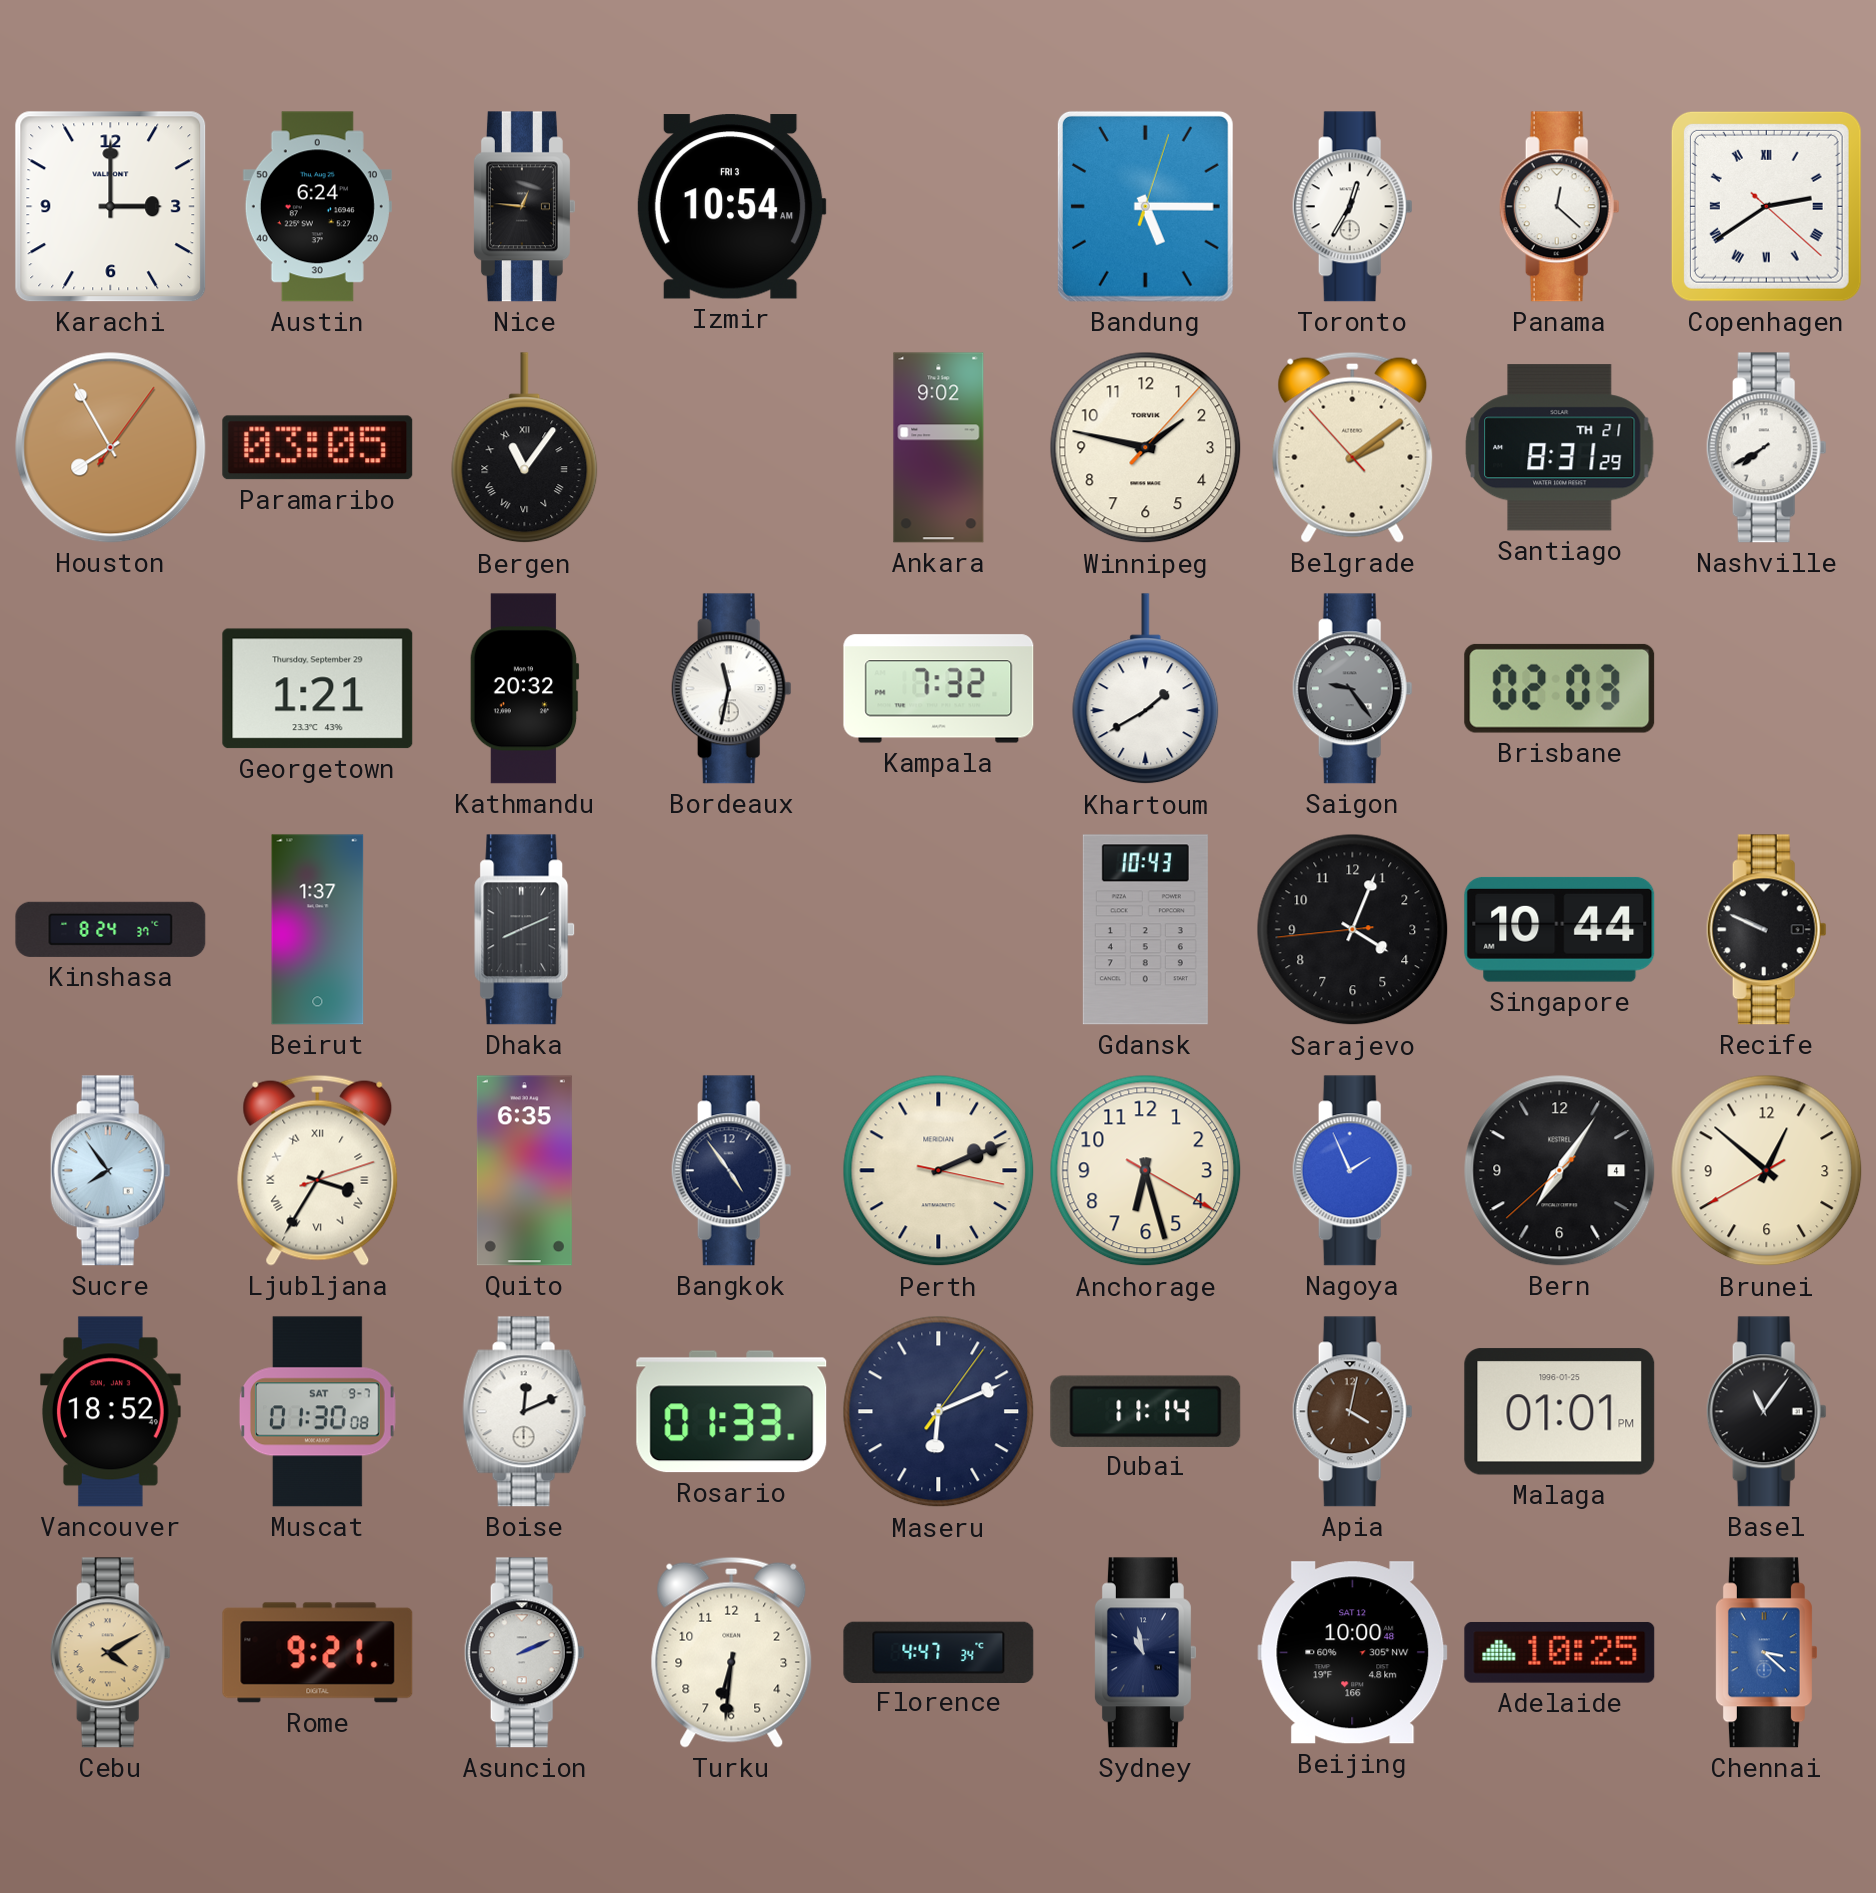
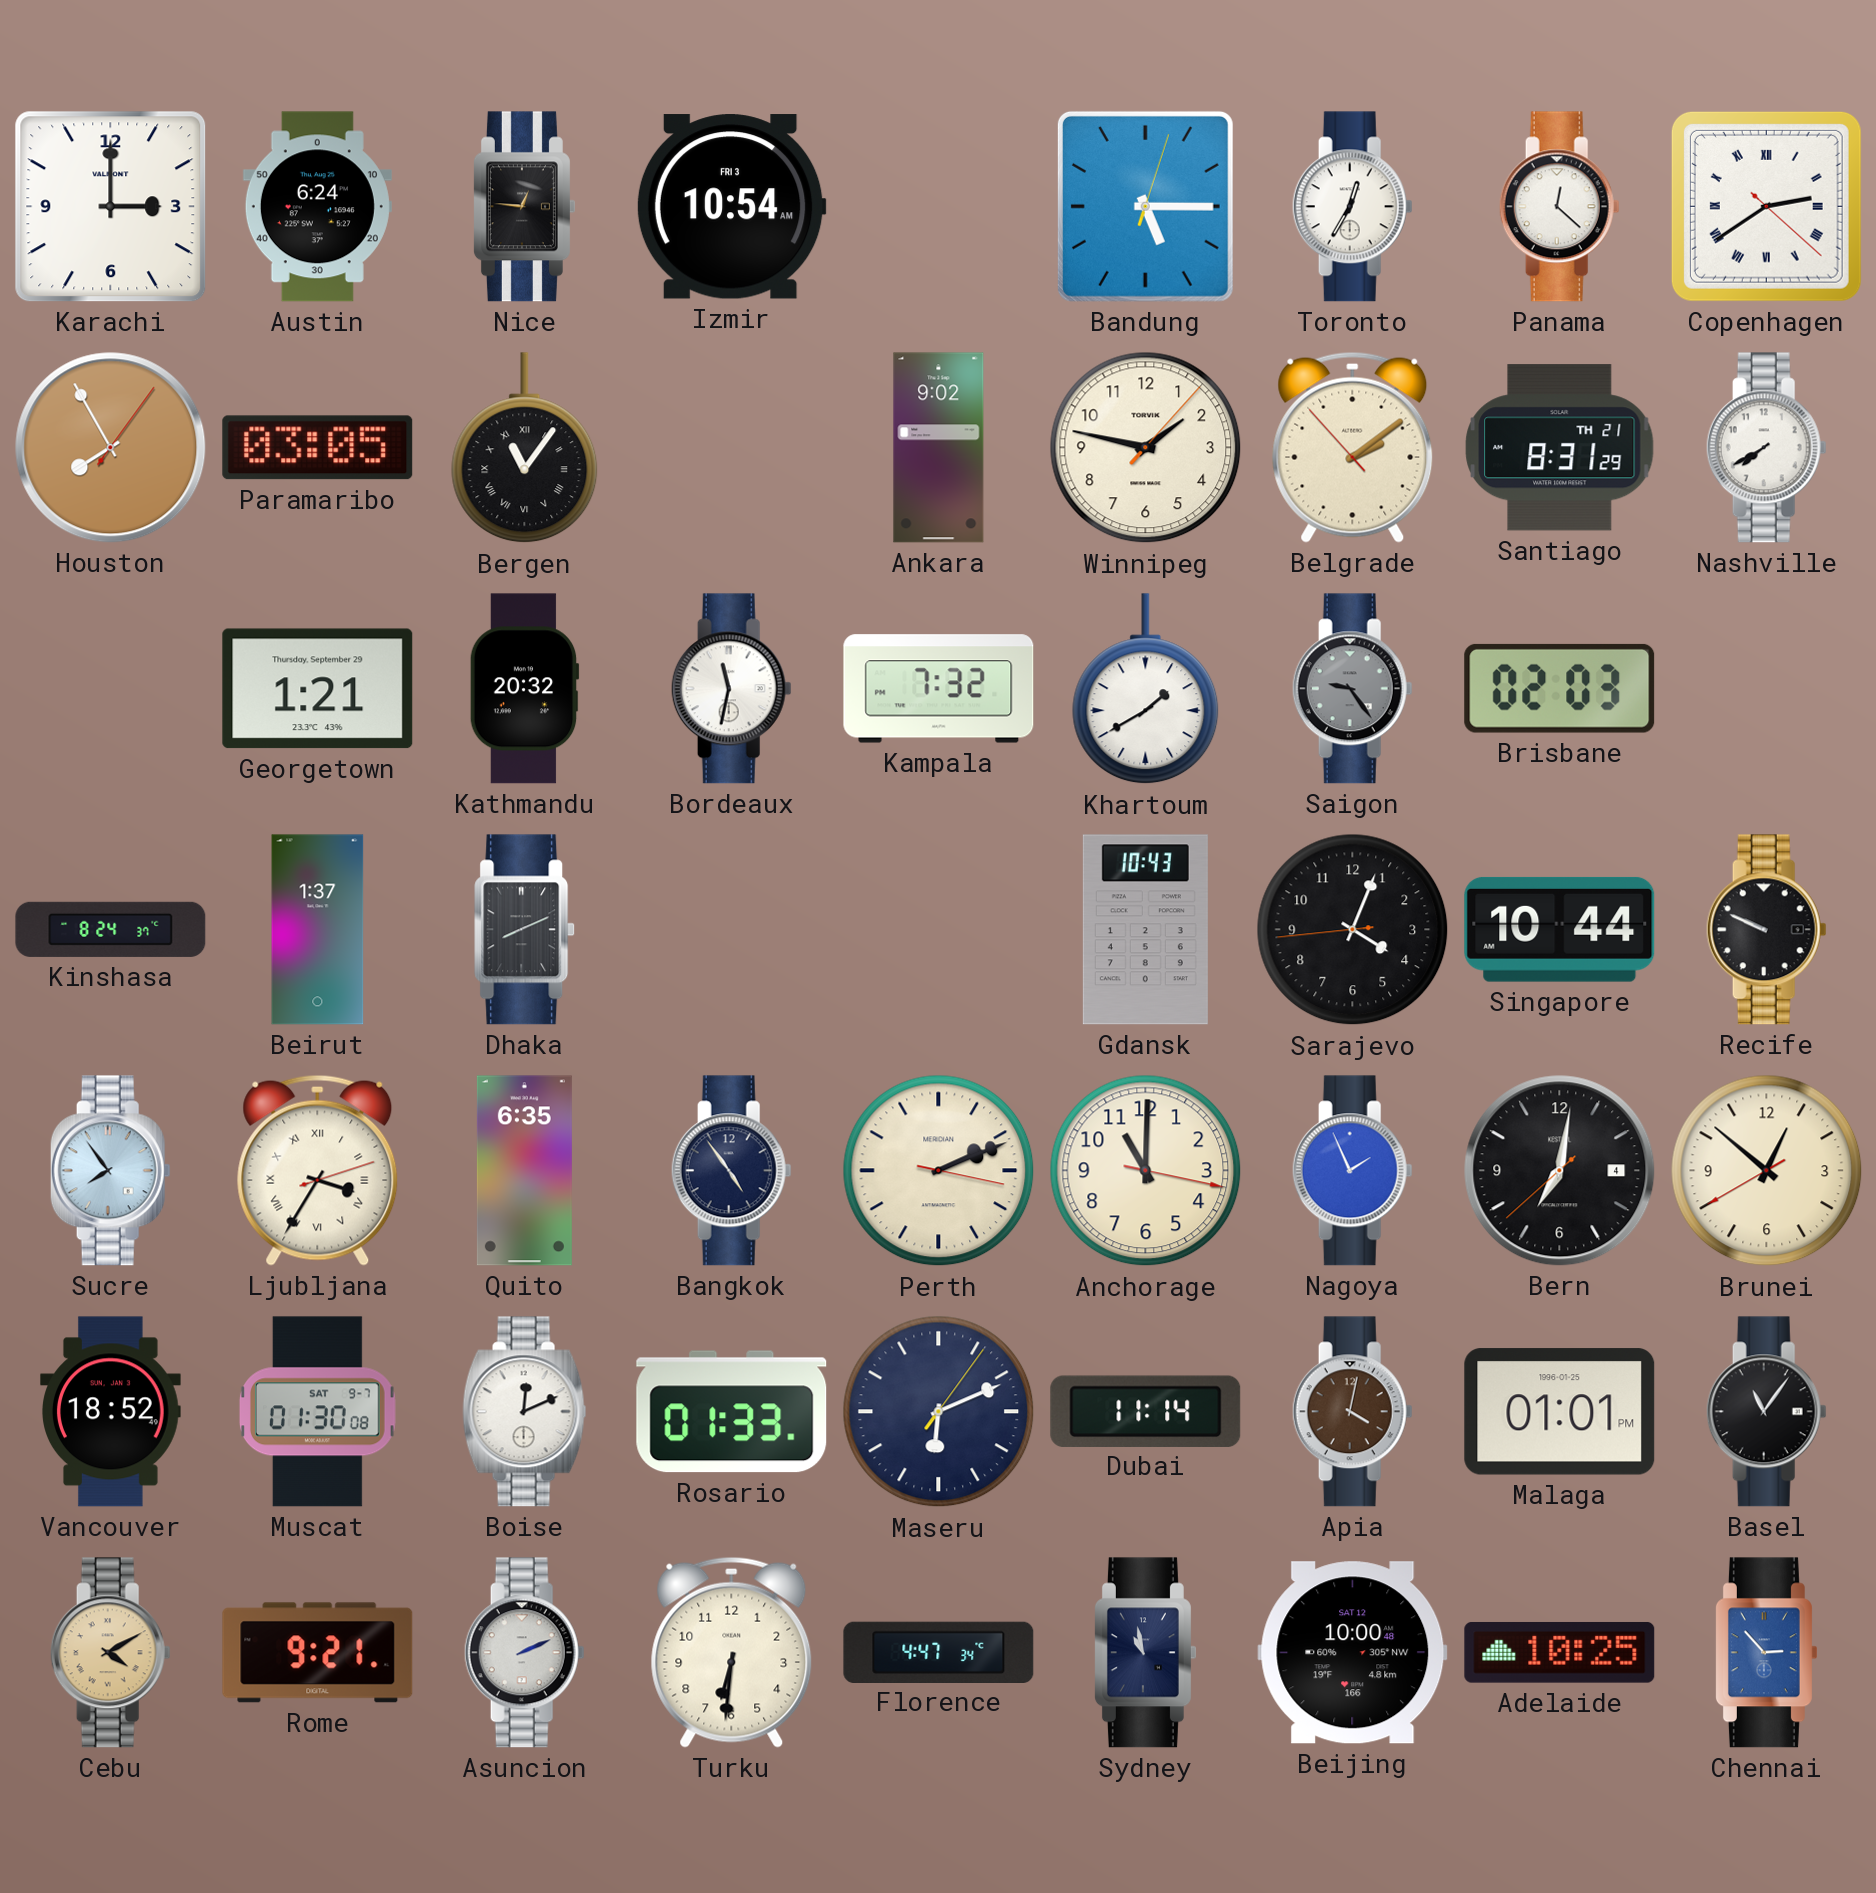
Anchorage: 6:27 -> 11:00 (1146, 1171)
Bern: 7:05 -> 7:01 (1560, 1171)
Chennai: 3:22 -> 2:53 (1766, 1653)
